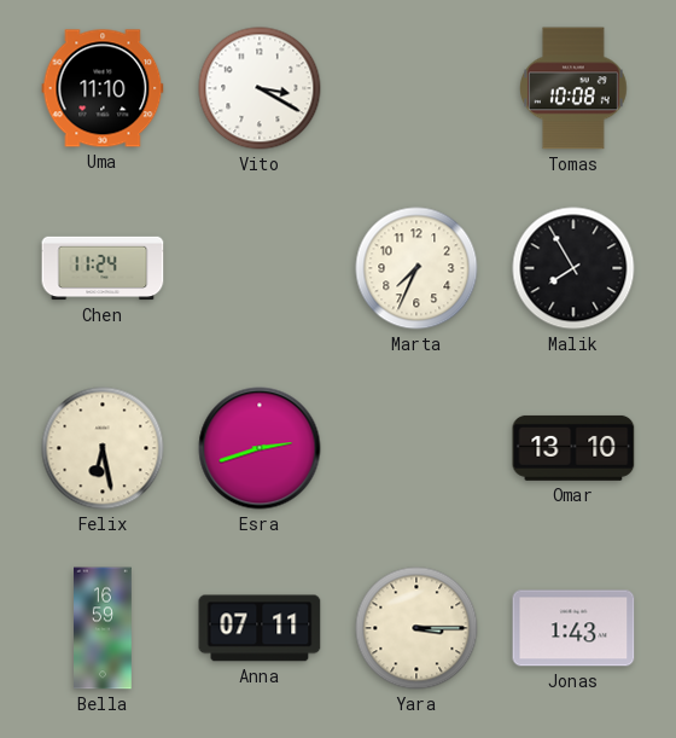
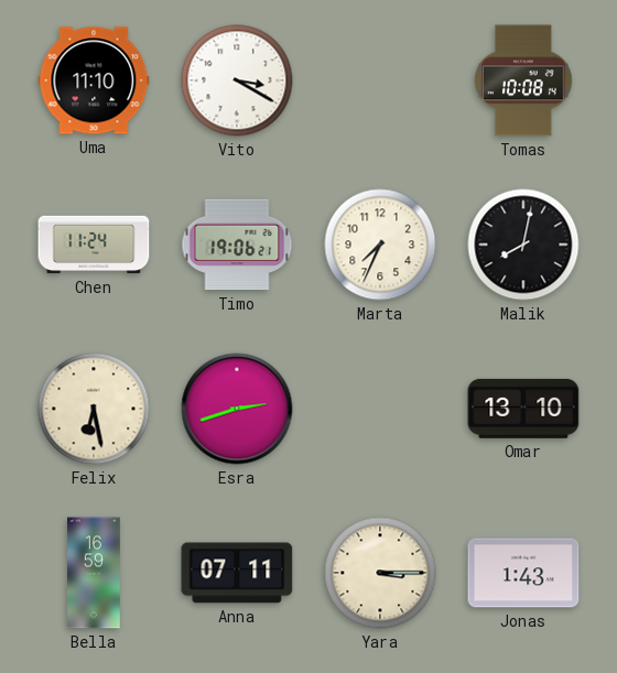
Timo: none -> 19:06 (237, 245)
Malik: 7:55 -> 8:02 (523, 245)
